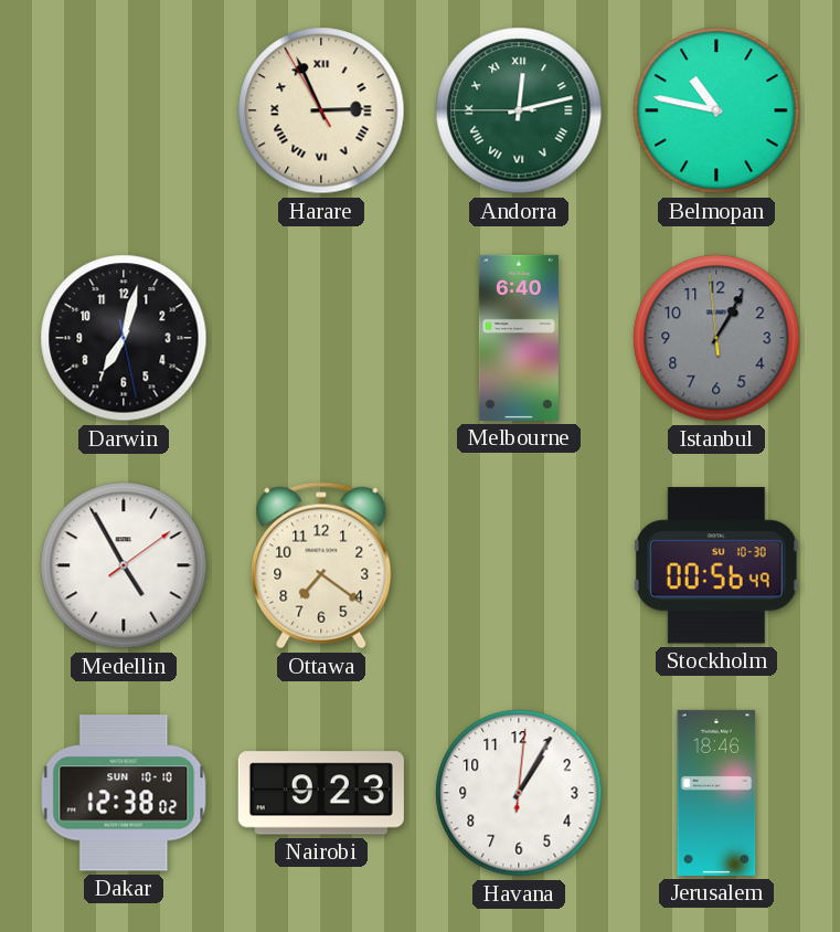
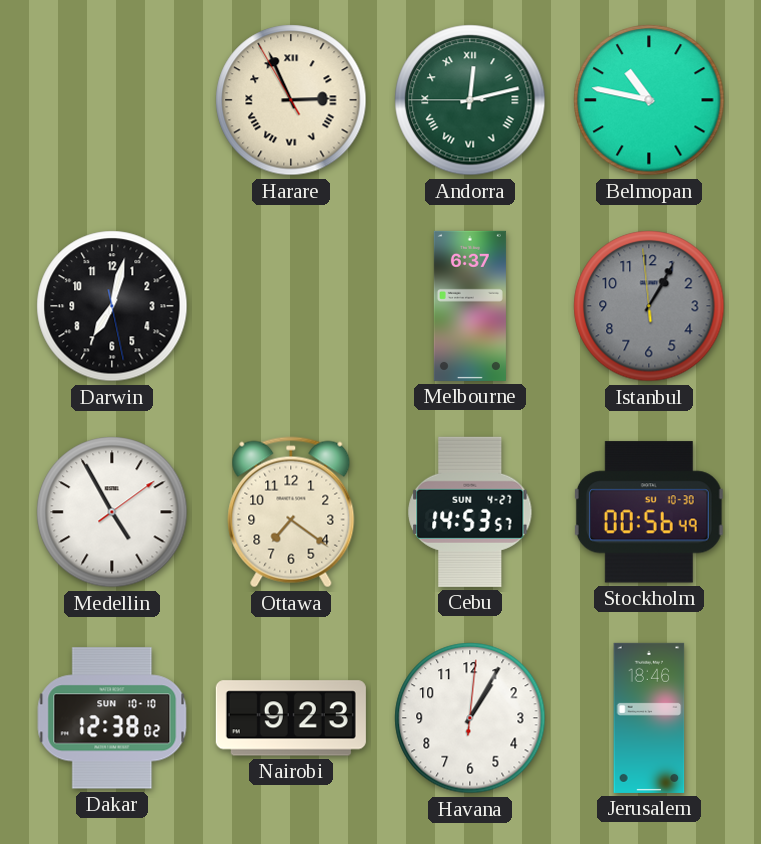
Melbourne: 6:40 -> 6:37 (470, 306)
Cebu: none -> 14:53 (470, 512)
